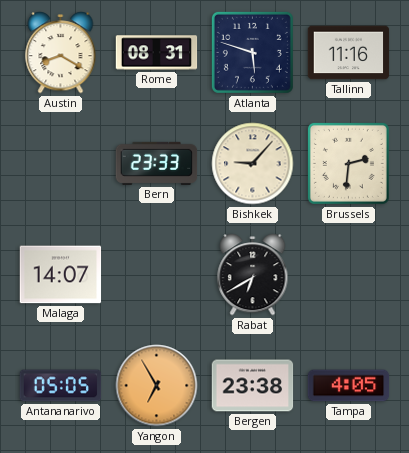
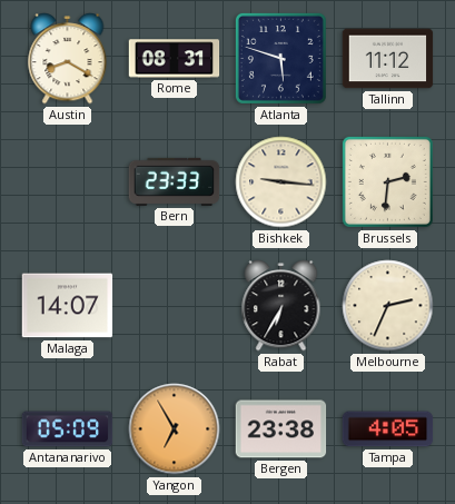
Tallinn: 11:16 -> 11:12 (388, 59)
Bishkek: 9:07 -> 9:16 (281, 182)
Rabat: 6:40 -> 6:35 (281, 306)
Melbourne: none -> 2:34 (388, 306)
Antananarivo: 05:05 -> 05:09 (68, 429)
